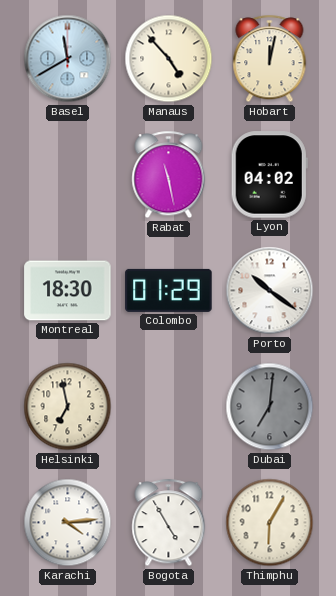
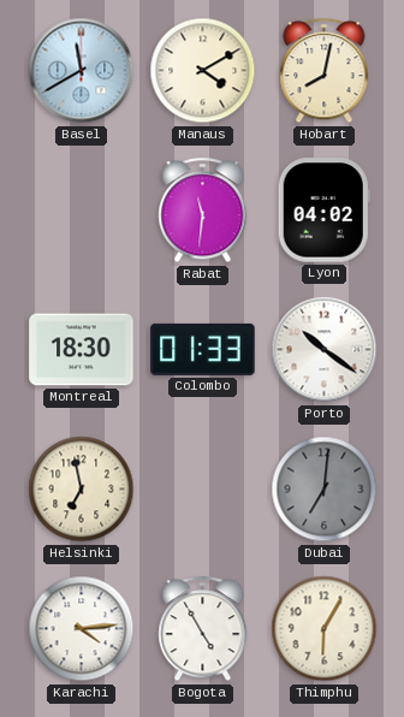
Manaus: 4:53 -> 4:10 (203, 71)
Hobart: 12:02 -> 8:02 (325, 71)
Rabat: 11:28 -> 11:31 (203, 211)
Colombo: 01:29 -> 01:33 (203, 349)
